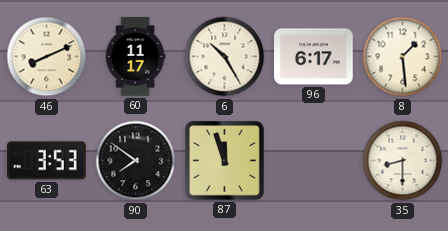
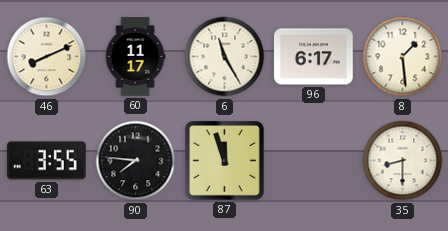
6: 10:25 -> 11:25 (225, 57)
63: 3:53 -> 3:55 (47, 161)
90: 7:51 -> 7:46 (136, 161)
